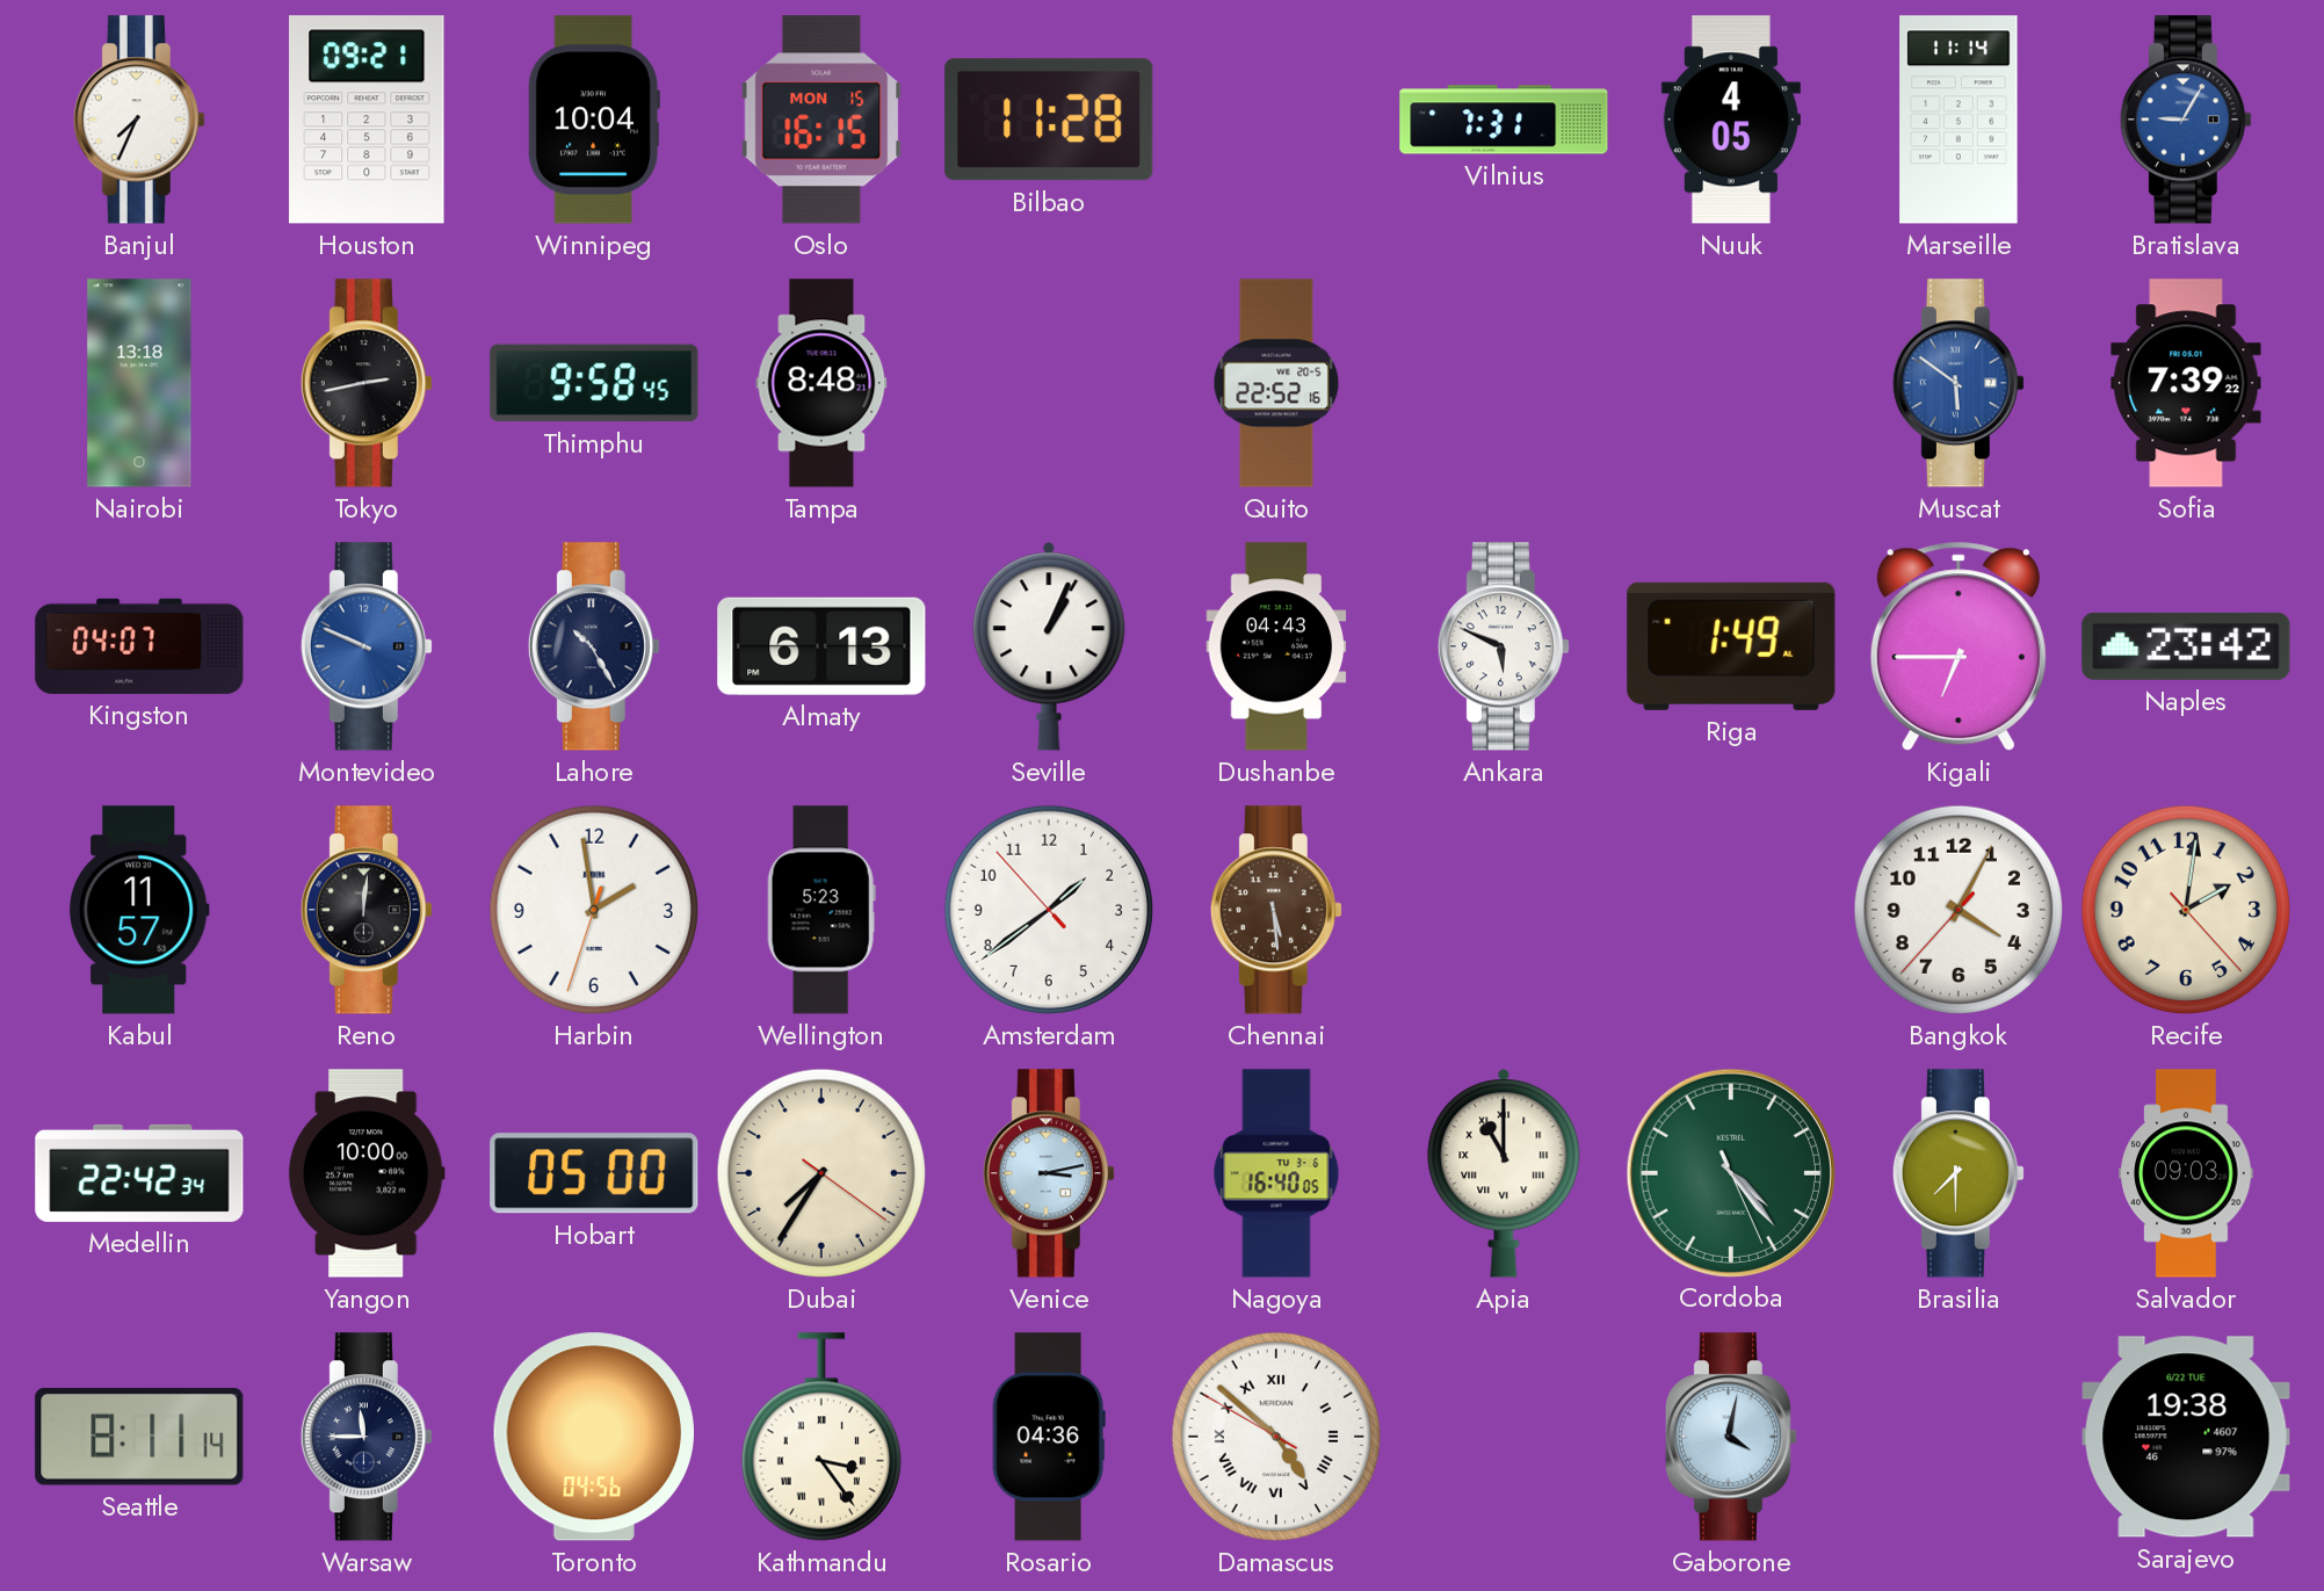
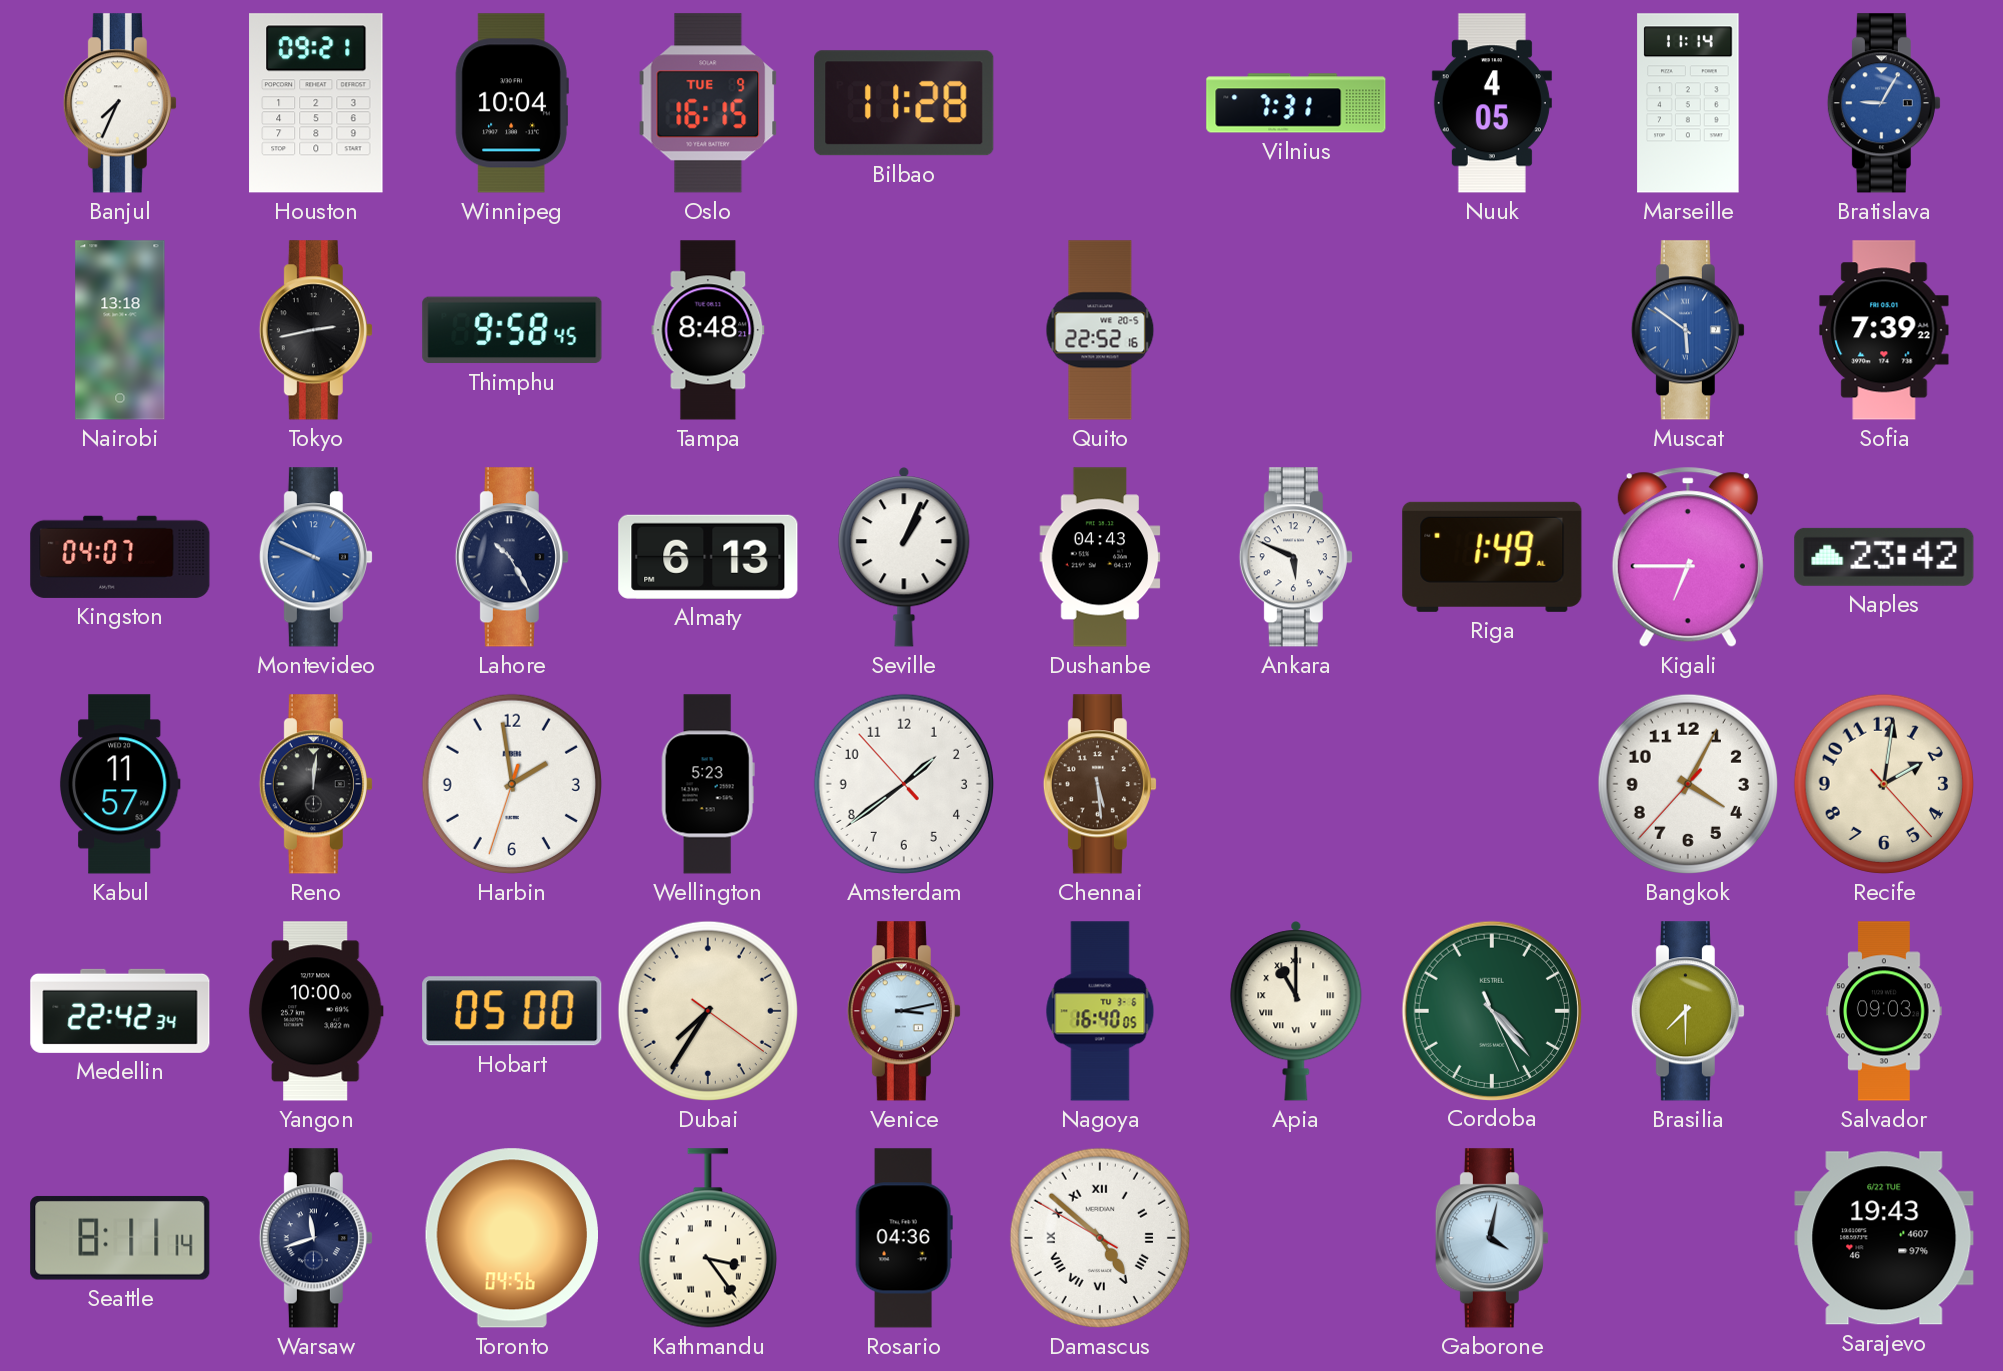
Oslo date: MON 15 -> TUE 9 (708, 103)
Warsaw: 11:45 -> 11:42 (316, 1238)
Sarajevo: 19:38 -> 19:43 (1884, 1238)
